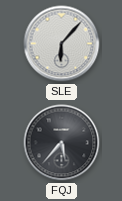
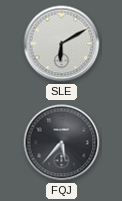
SLE: 6:07 -> 6:10 (62, 44)
